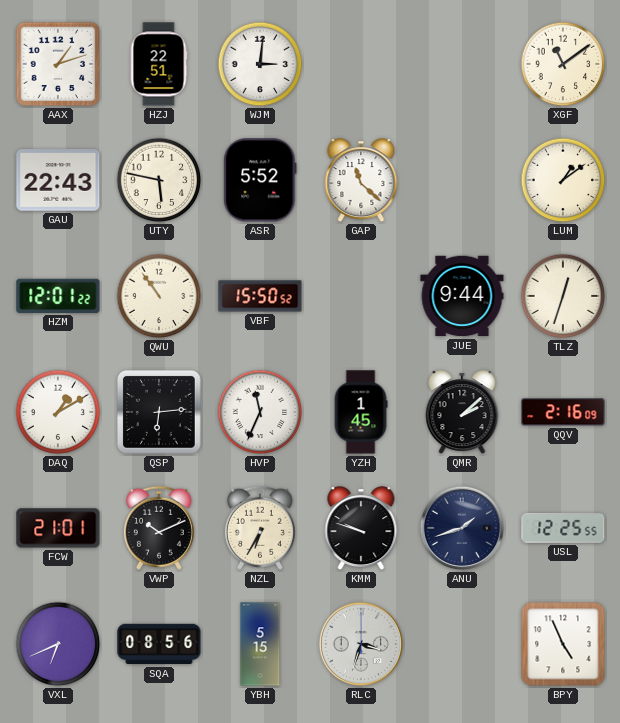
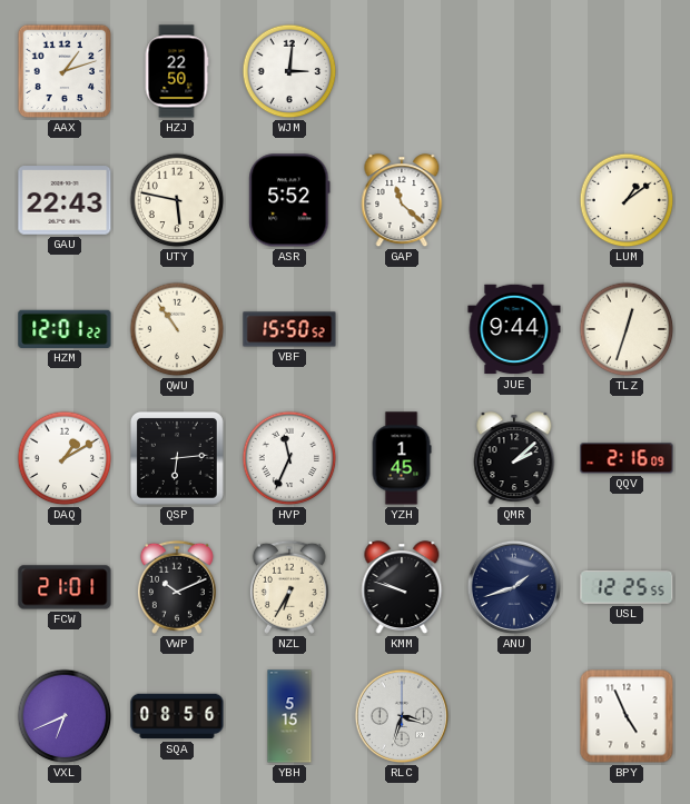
HZJ: 22:51 -> 22:50 (177, 71)
XGF: 11:09 -> none (563, 64)
